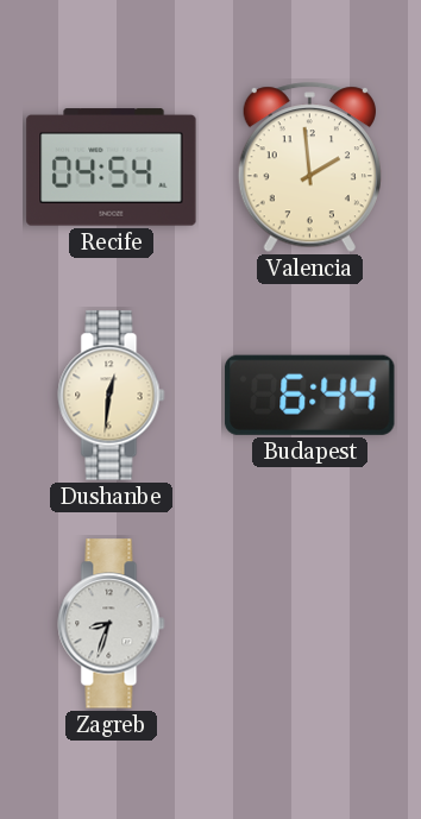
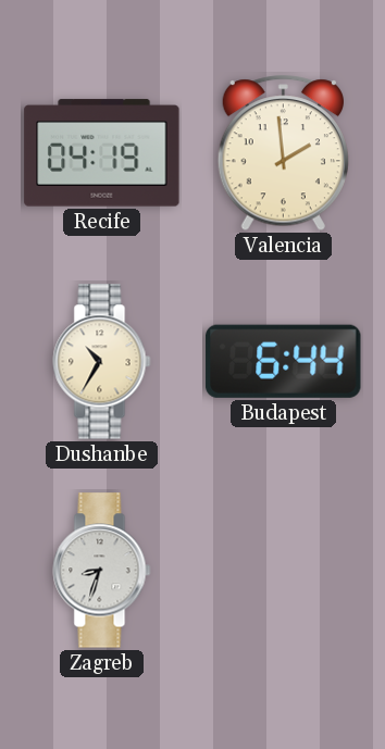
Recife: 04:54 -> 04:19 (102, 153)
Dushanbe: 12:31 -> 10:35 (102, 362)
